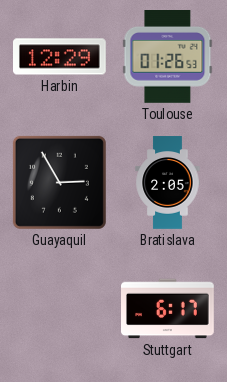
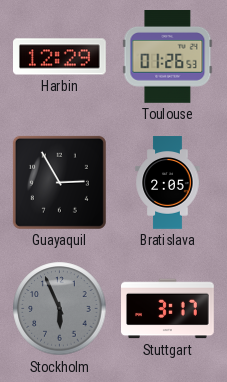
Stockholm: none -> 5:56 (60, 309)
Stuttgart: 6:17 -> 3:17 (168, 309)
